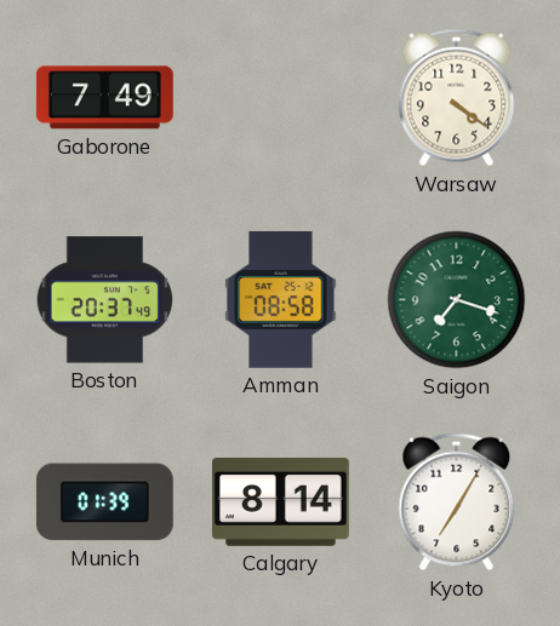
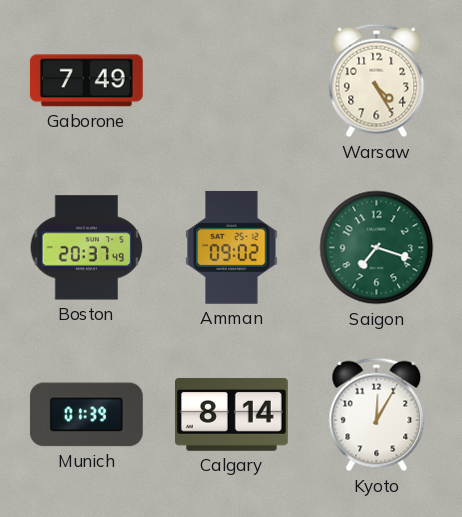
Warsaw: 4:21 -> 4:25 (377, 81)
Amman: 08:58 -> 09:02 (232, 247)
Kyoto: 7:05 -> 12:05 (377, 415)
